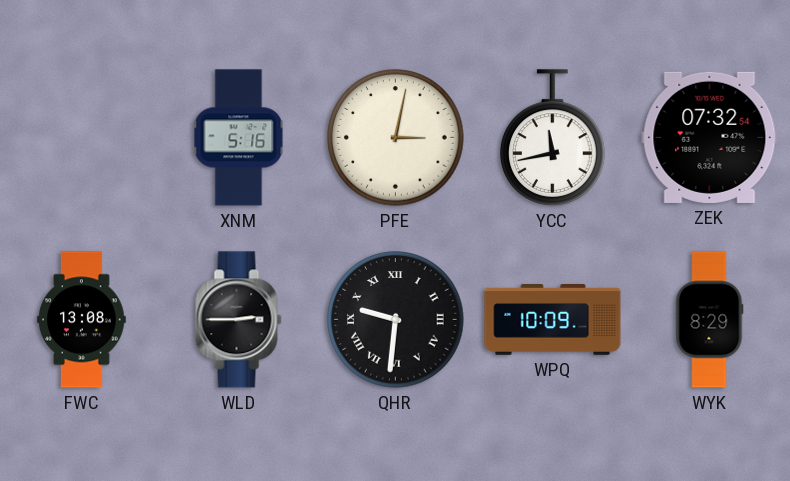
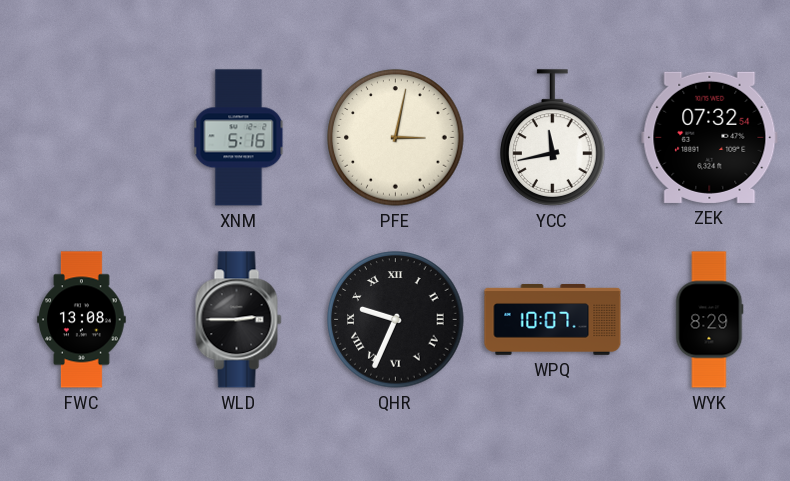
QHR: 9:31 -> 9:34 (396, 320)
WPQ: 10:09 -> 10:07 (553, 320)
